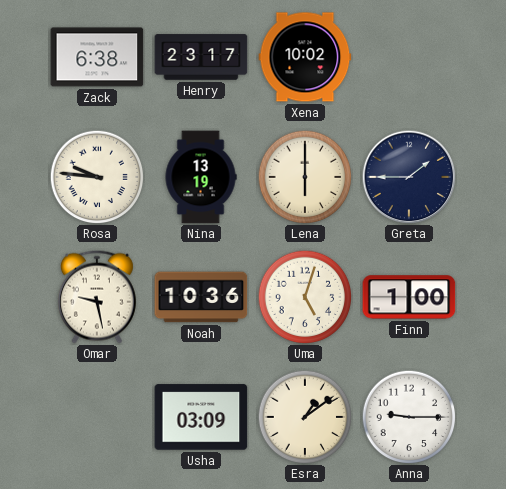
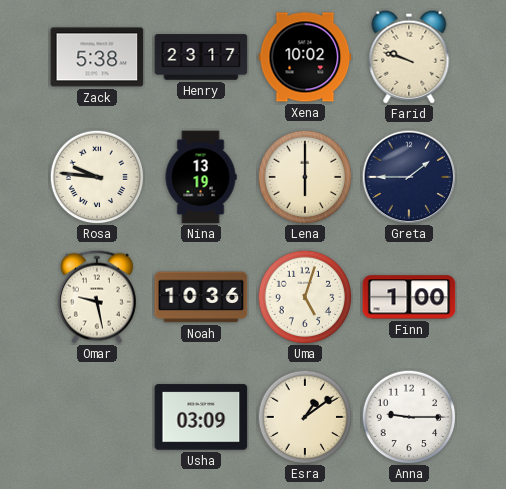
Zack: 6:38 -> 5:38 (97, 57)
Farid: none -> 9:48 (409, 57)
